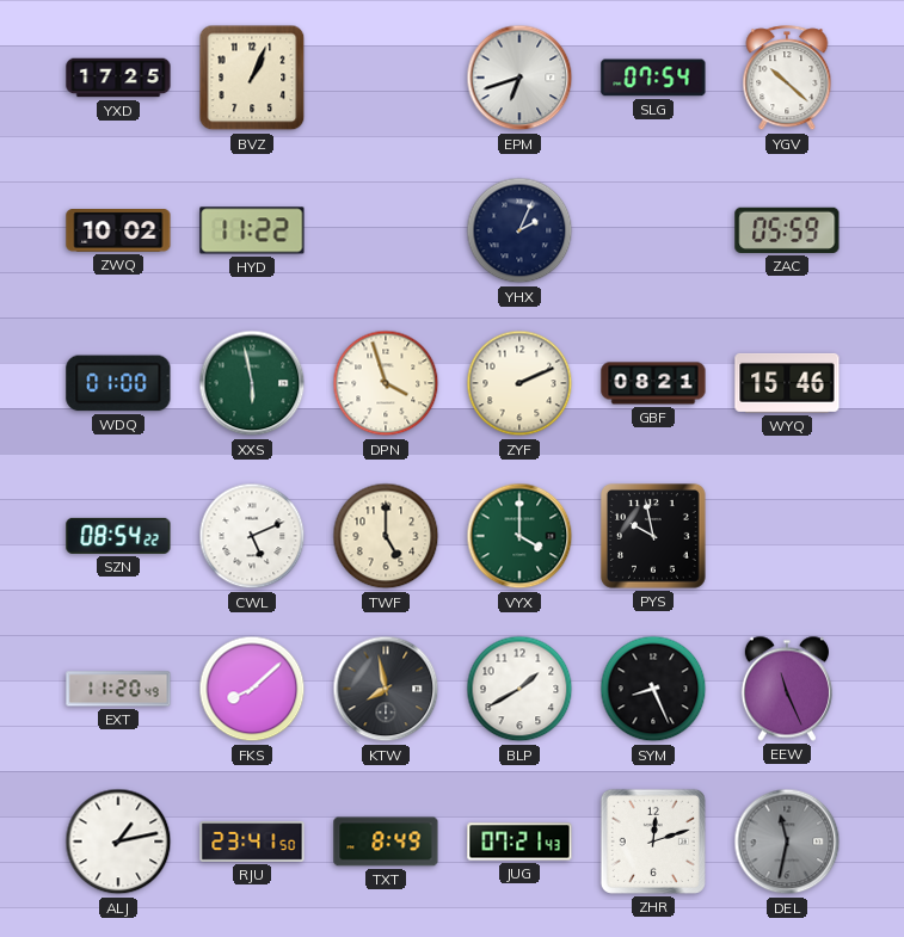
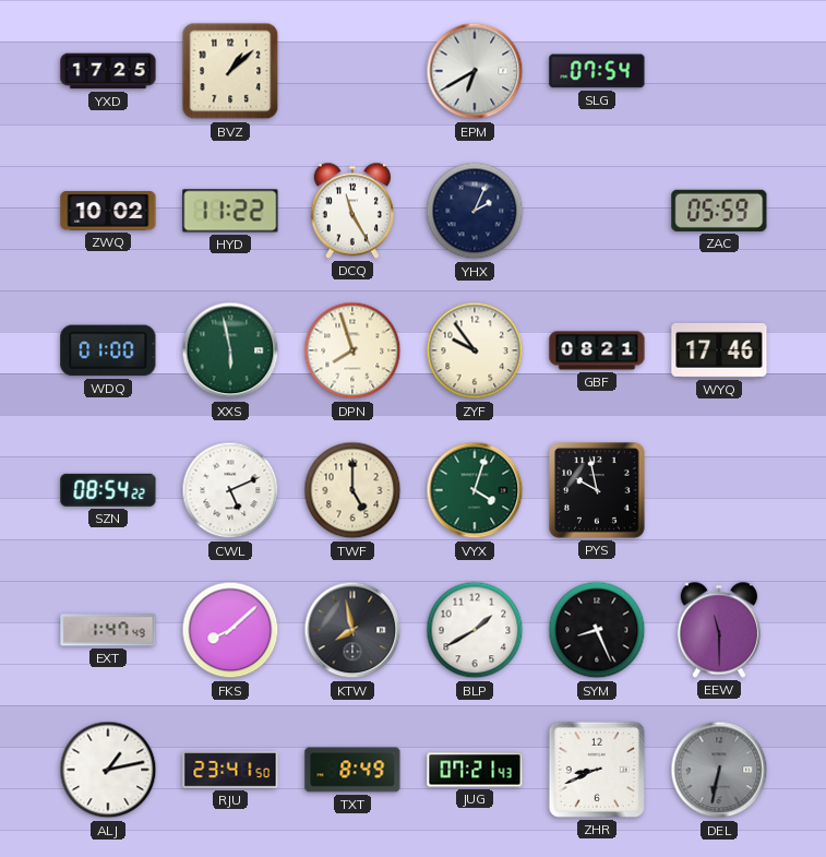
BVZ: 1:04 -> 1:08 (230, 71)
EPM: 6:42 -> 6:40 (475, 71)
YGV: 10:22 -> none (787, 79)
DCQ: none -> 11:25 (352, 211)
DPN: 3:57 -> 7:57 (352, 350)
ZYF: 2:11 -> 9:54 (475, 350)
WYQ: 15:46 -> 17:46 (719, 350)
VYX: 4:00 -> 4:03 (475, 490)
EXT: 11:20 -> 1:47 (108, 630)
EEW: 11:26 -> 11:30 (719, 630)
ZHR: 12:12 -> 8:41 (597, 770)
DEL: 11:32 -> 6:32 (719, 770)
